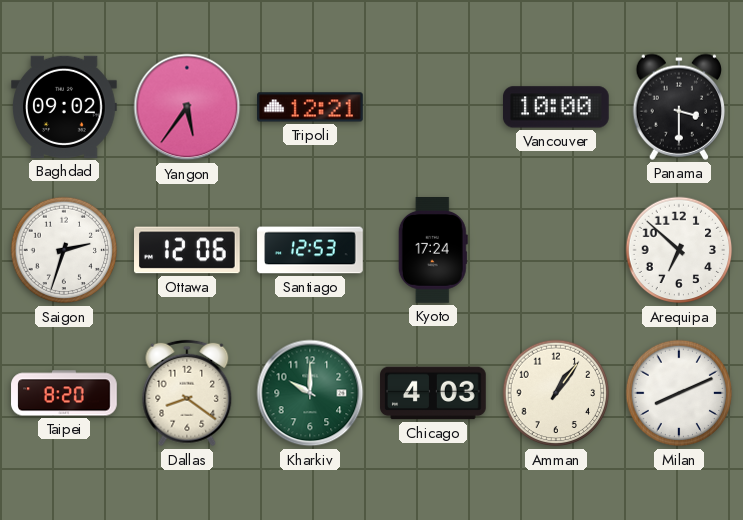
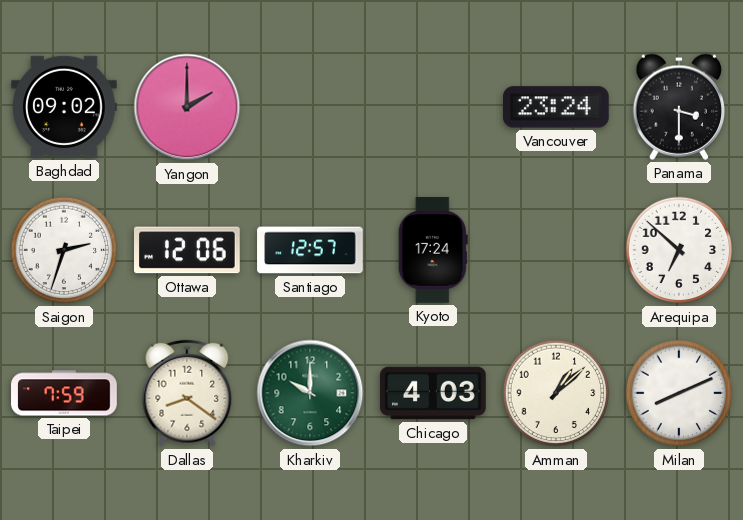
Yangon: 5:36 -> 2:00 (187, 107)
Tripoli: 12:21 -> none (310, 107)
Vancouver: 10:00 -> 23:24 (557, 107)
Santiago: 12:53 -> 12:57 (310, 250)
Taipei: 8:20 -> 7:59 (64, 393)
Amman: 1:06 -> 1:08 (556, 393)
